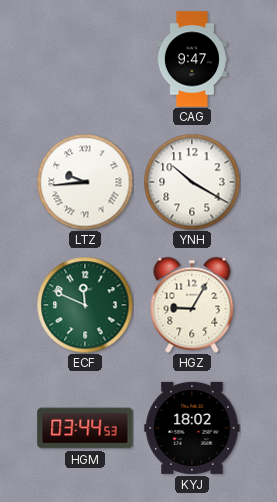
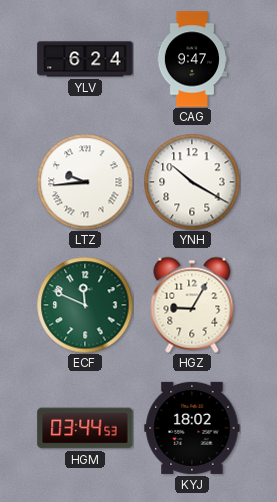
YLV: none -> 6:24 (85, 59)
